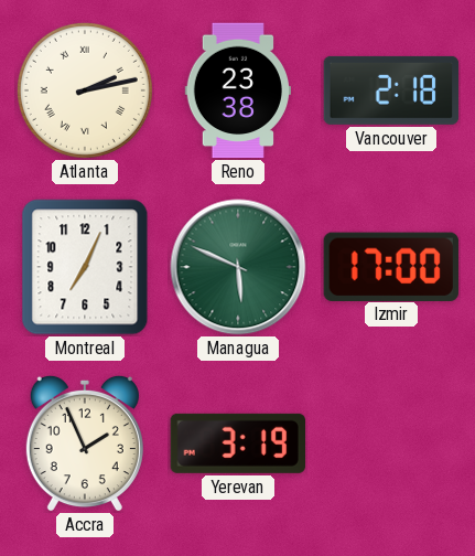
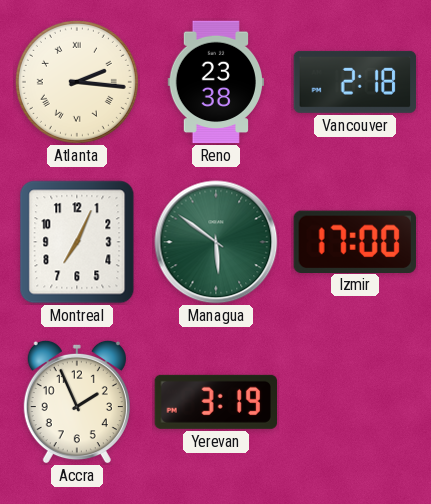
Atlanta: 2:13 -> 2:16 (77, 82)
Managua: 5:49 -> 5:51 (216, 242)
